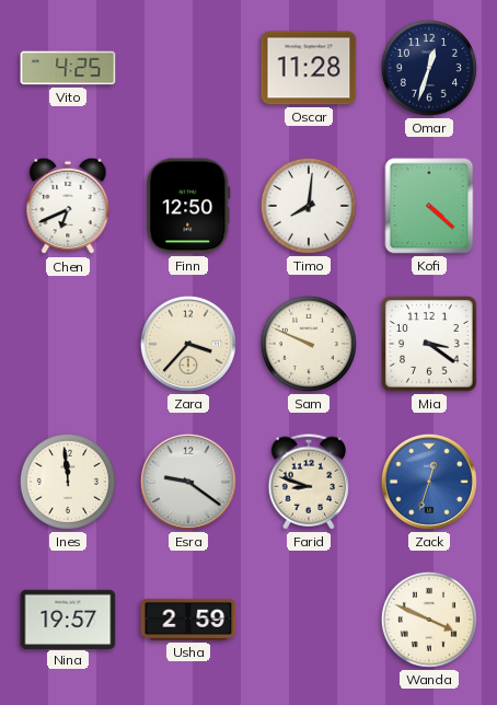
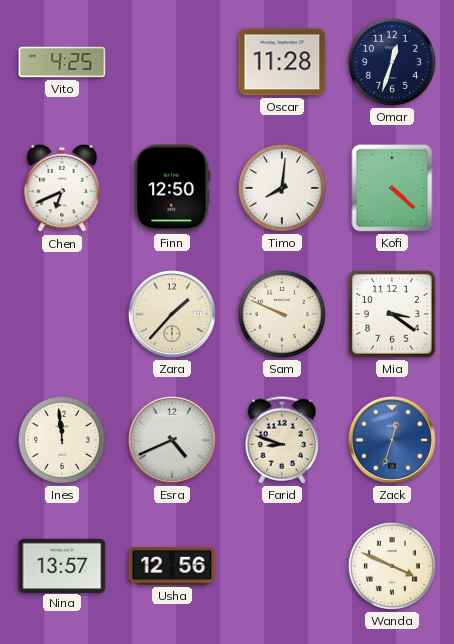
Zara: 3:37 -> 1:37 (172, 314)
Esra: 9:21 -> 4:41 (172, 440)
Nina: 19:57 -> 13:57 (62, 565)
Usha: 2:59 -> 12:56 (172, 566)
